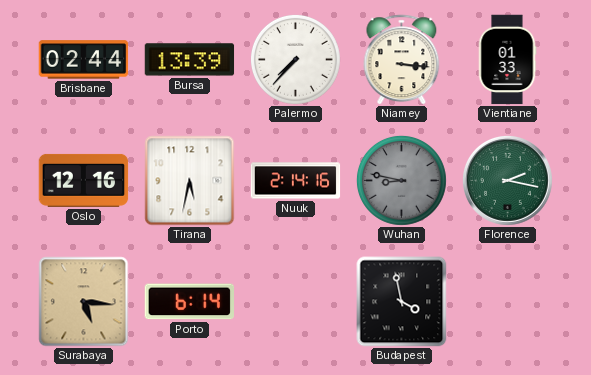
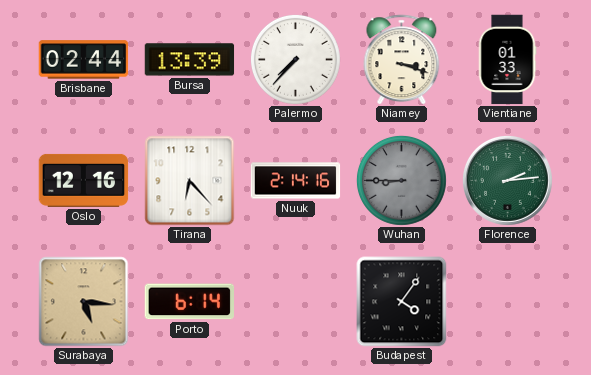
Niamey: 3:16 -> 3:18 (402, 60)
Tirana: 5:32 -> 6:23 (190, 181)
Wuhan: 8:47 -> 8:45 (401, 180)
Florence: 2:17 -> 2:14 (507, 180)
Budapest: 3:58 -> 4:06 (402, 302)
